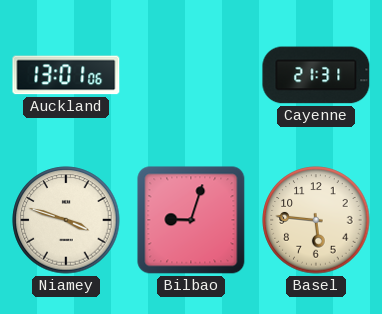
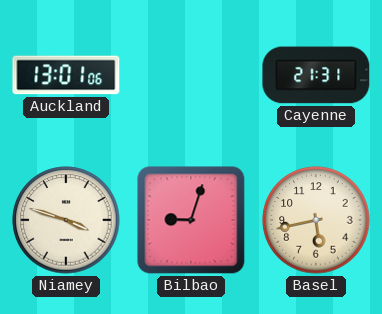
Basel: 5:46 -> 5:43 (316, 220)
